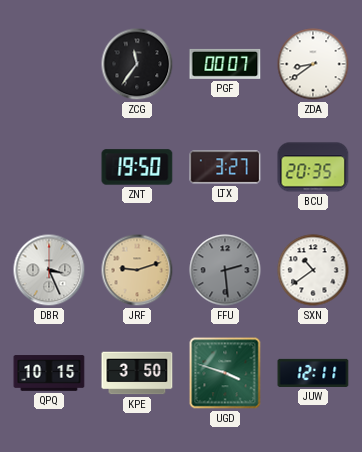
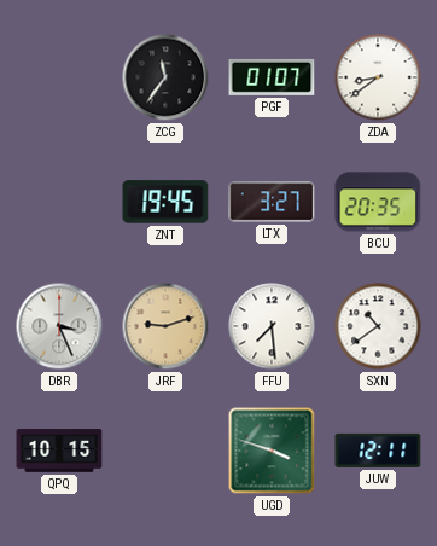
PGF: 00:07 -> 01:07 (272, 77)
ZNT: 19:50 -> 19:45 (165, 202)
FFU: 2:29 -> 7:29 (272, 326)
FFU dial: grey -> white (272, 326)
KPE: 3:50 -> none (137, 373)
